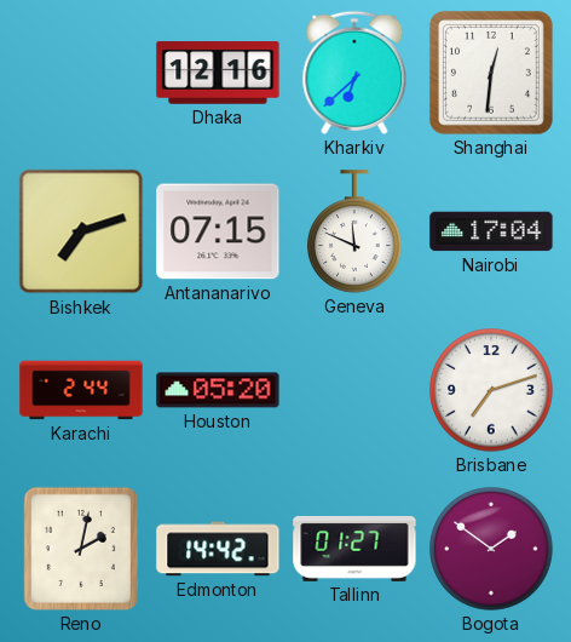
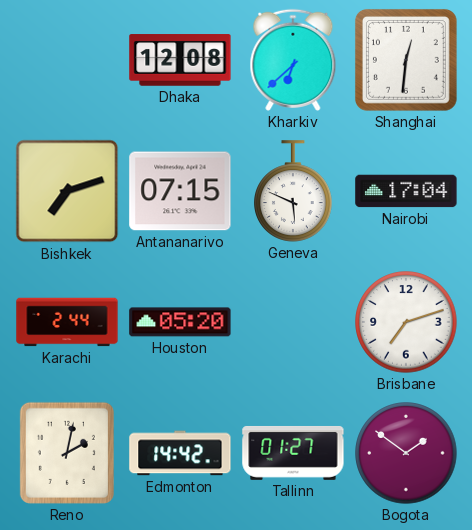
Dhaka: 12:16 -> 12:08 (180, 60)
Geneva: 11:49 -> 5:49 (294, 191)
